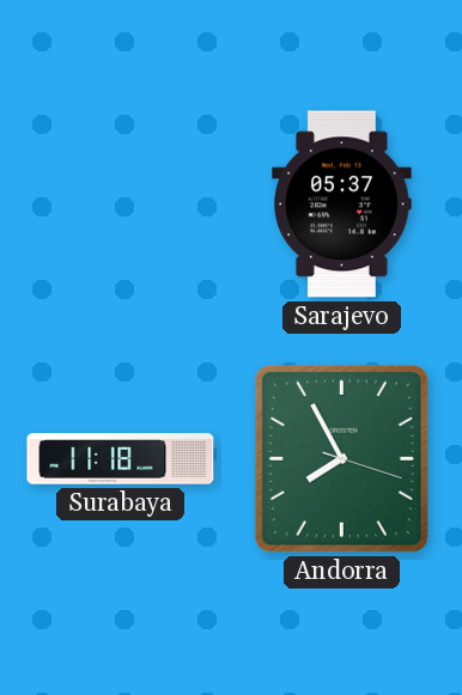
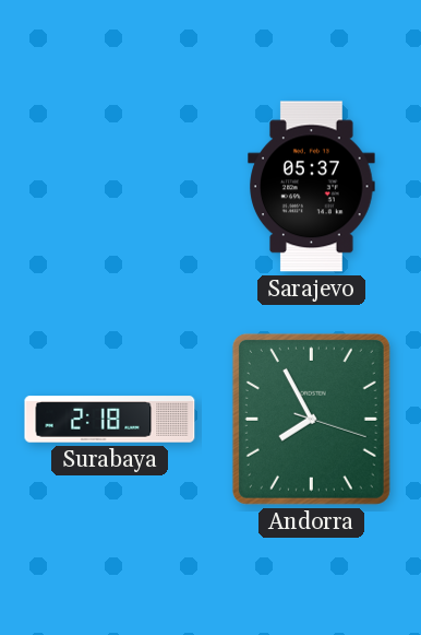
Surabaya: 11:18 -> 2:18 (110, 420)
